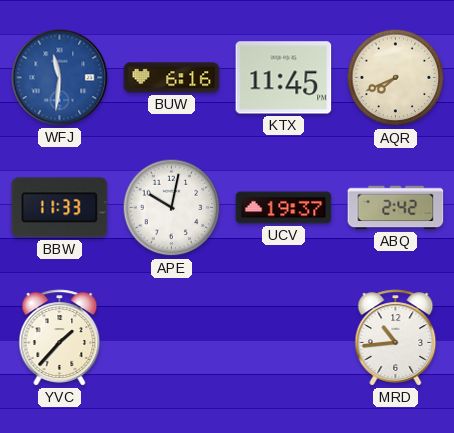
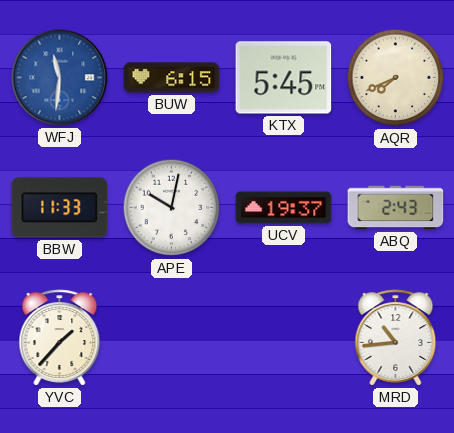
BUW: 6:16 -> 6:15 (172, 78)
KTX: 11:45 -> 5:45 (284, 78)
ABQ: 2:42 -> 2:43 (396, 208)
